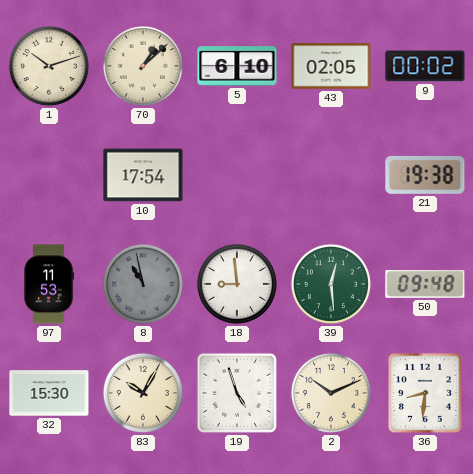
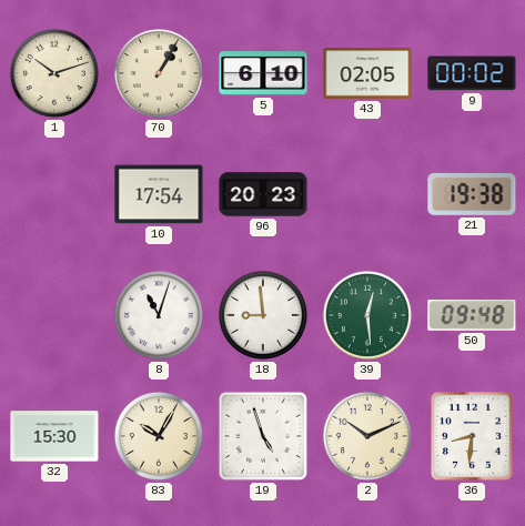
70: 1:08 -> 1:05 (159, 73)
96: none -> 20:23 (263, 194)
97: 11:53 -> none (49, 284)
8: 10:58 -> 11:03 (159, 315)
8 dial: grey -> white (159, 315)
